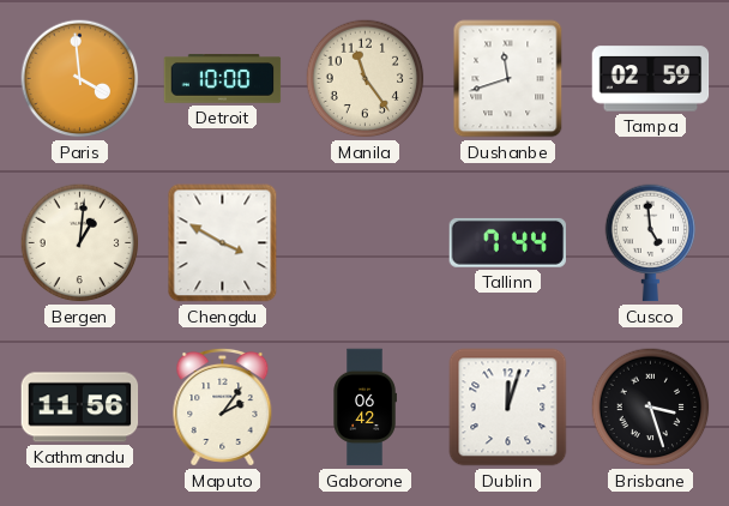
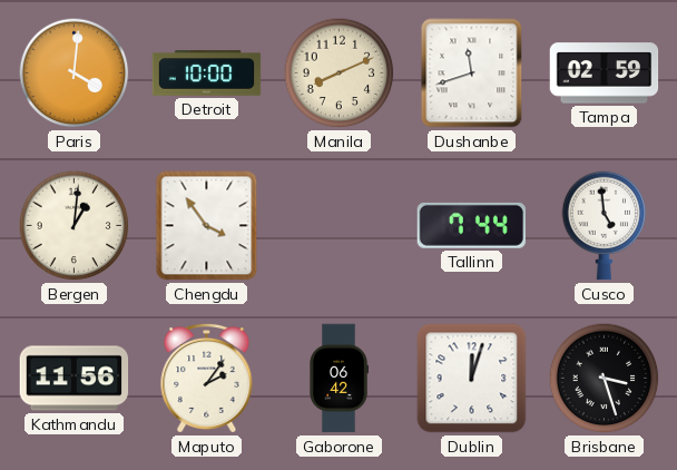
Paris: 3:59 -> 4:01 (75, 74)
Manila: 11:24 -> 8:11 (340, 74)
Chengdu: 3:50 -> 3:54 (207, 226)
